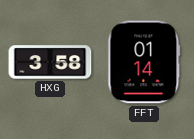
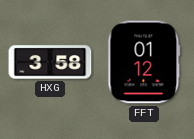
FFT: 01:14 -> 01:12 (144, 62)
